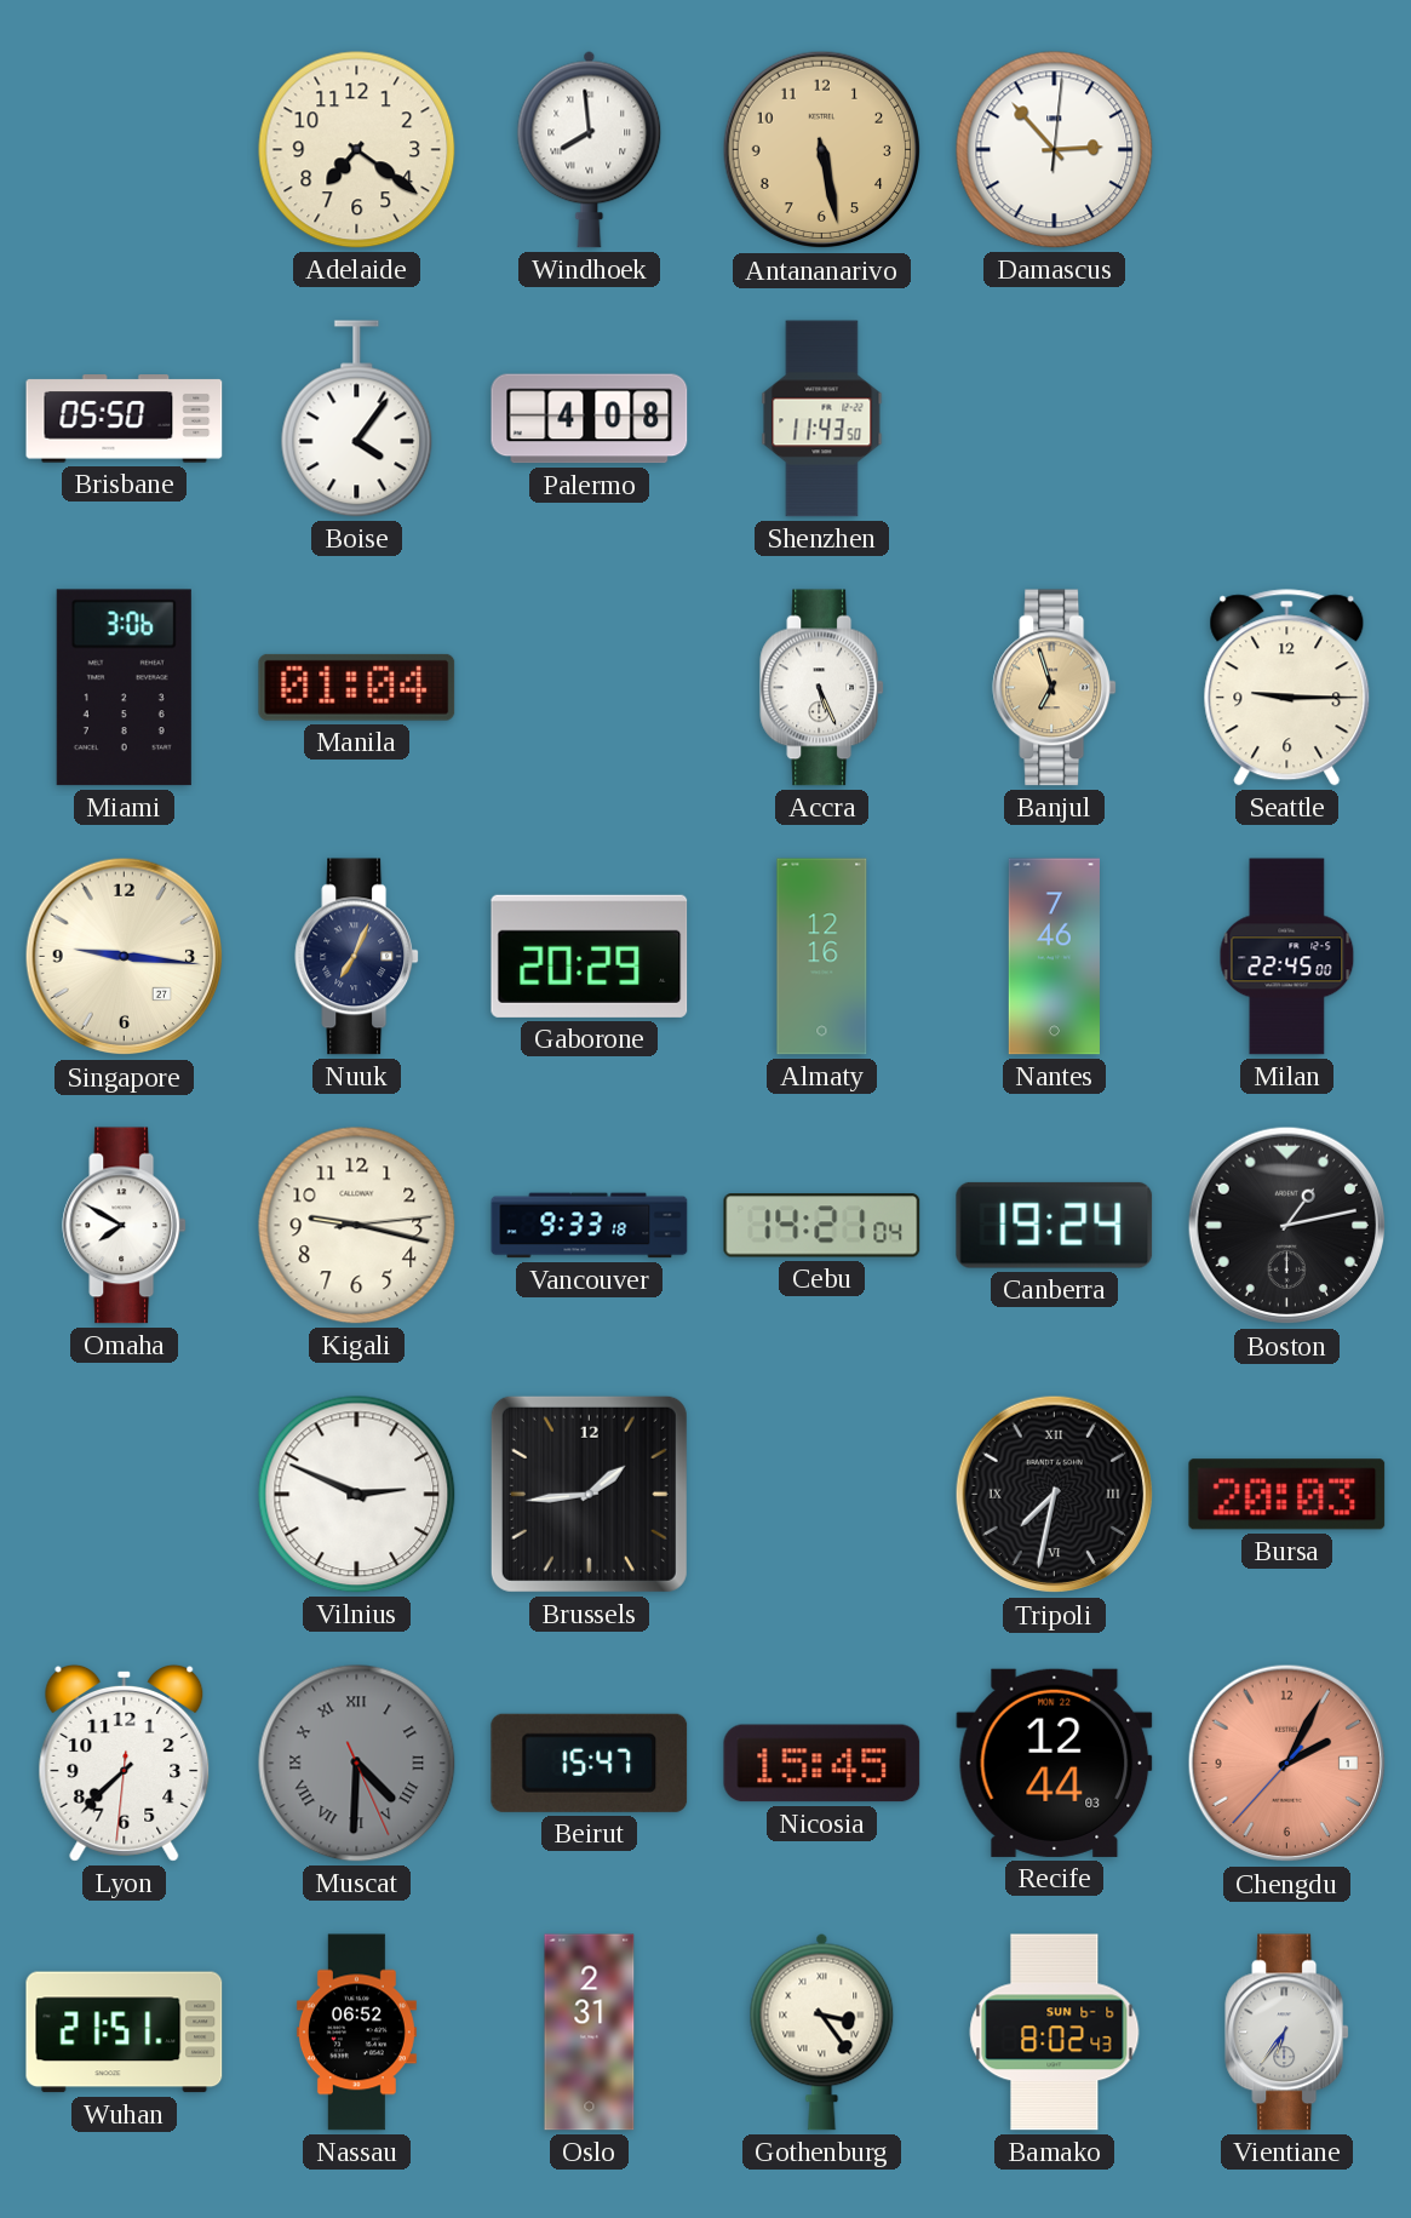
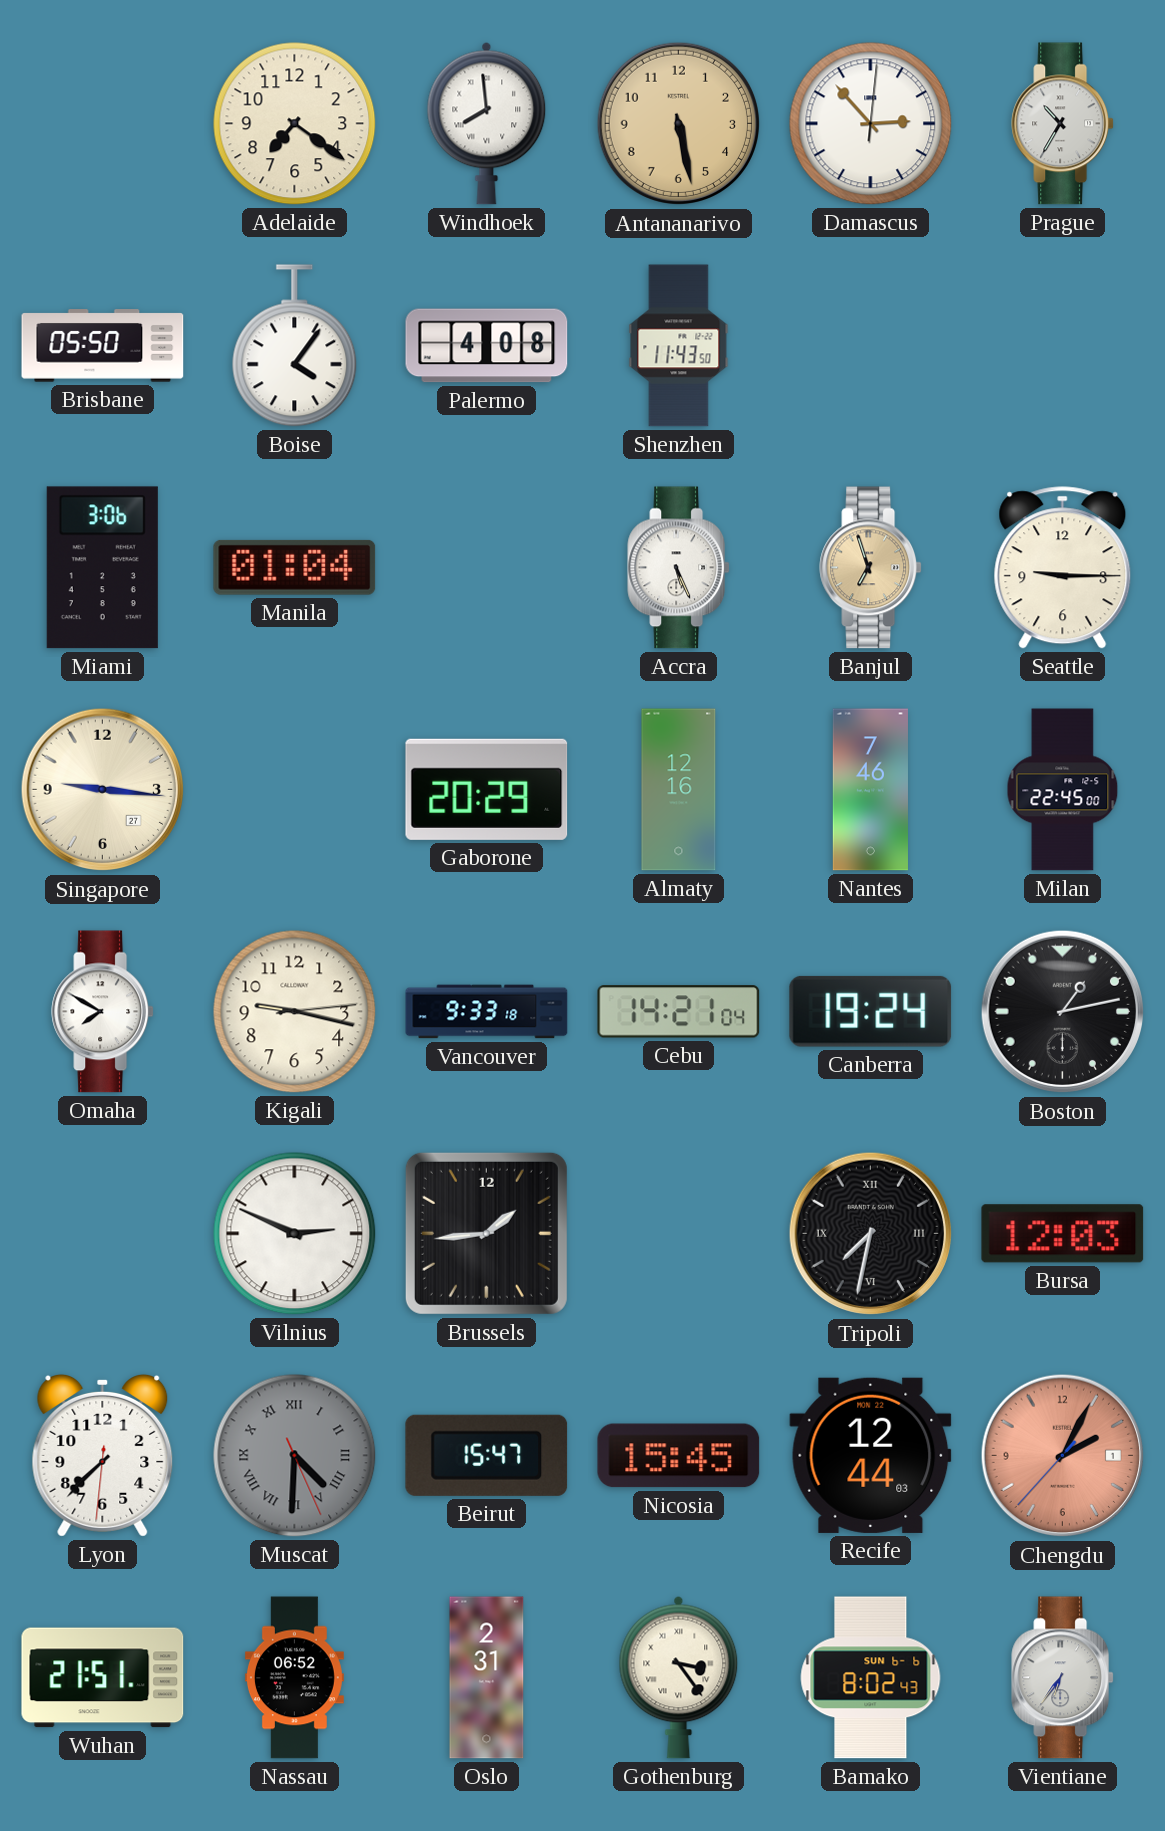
Prague: none -> 10:35 (1063, 124)
Nuuk: 7:04 -> none (357, 957)
Bursa: 20:03 -> 12:03 (1063, 1234)
